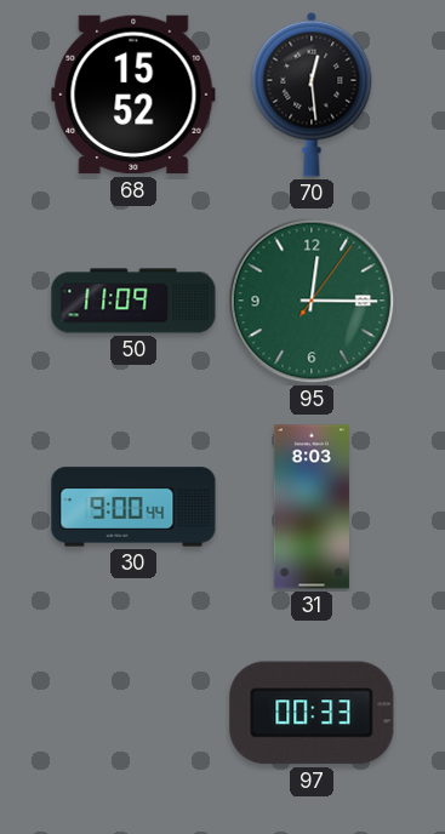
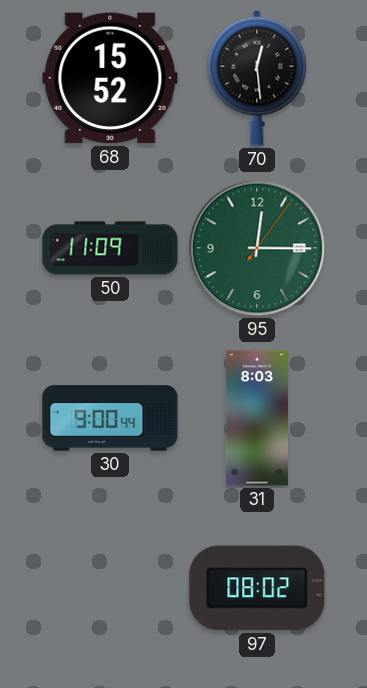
97: 00:33 -> 08:02 (257, 588)
